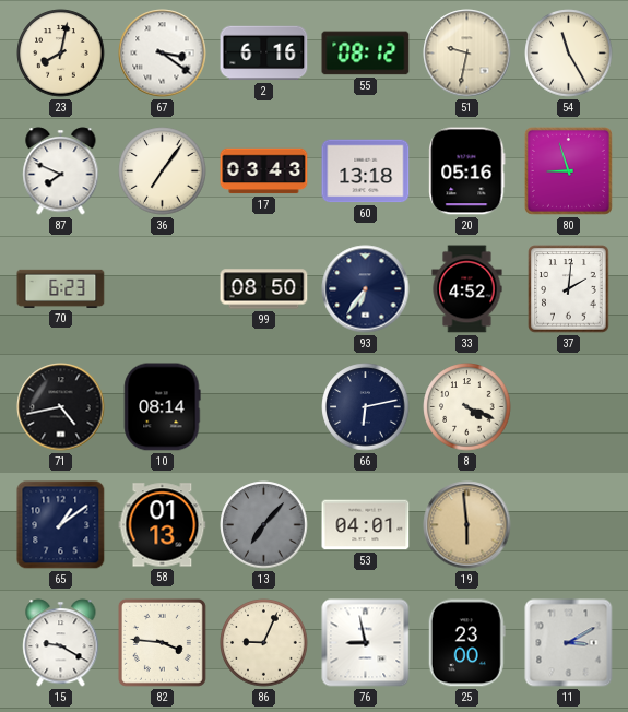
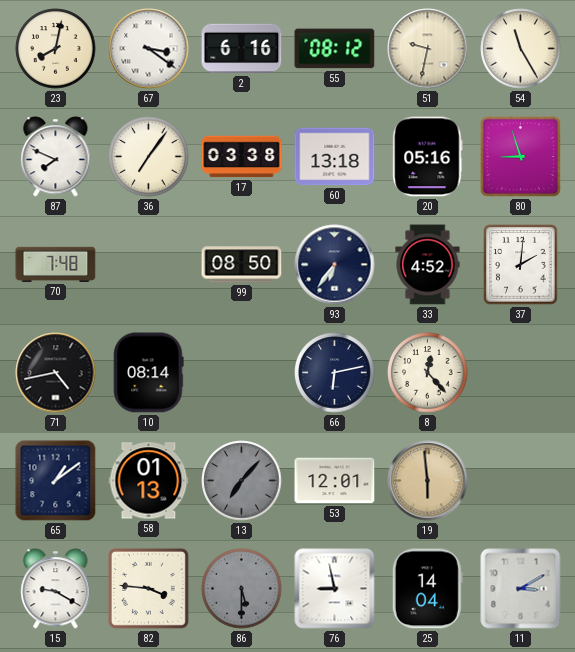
17: 03:43 -> 03:38 (242, 157)
70: 6:23 -> 7:48 (56, 264)
8: 4:19 -> 12:23 (428, 373)
53: 04:01 -> 12:01 (335, 481)
86: 9:04 -> 5:30 (242, 589)
86 dial: cream -> grey (242, 589)
25: 23:00 -> 14:04 (427, 589)
